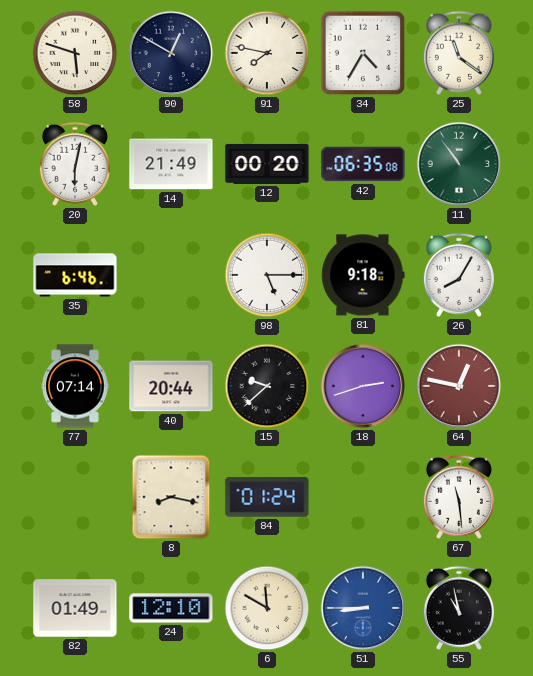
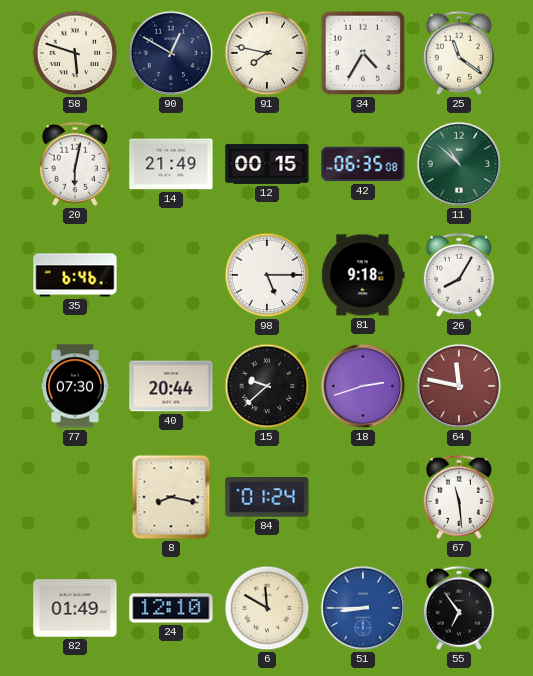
12: 00:20 -> 00:15 (267, 164)
11: 10:54 -> 10:52 (459, 164)
77: 07:14 -> 07:30 (75, 386)
64: 12:47 -> 11:47 (459, 386)
55: 10:58 -> 6:54 (459, 608)
